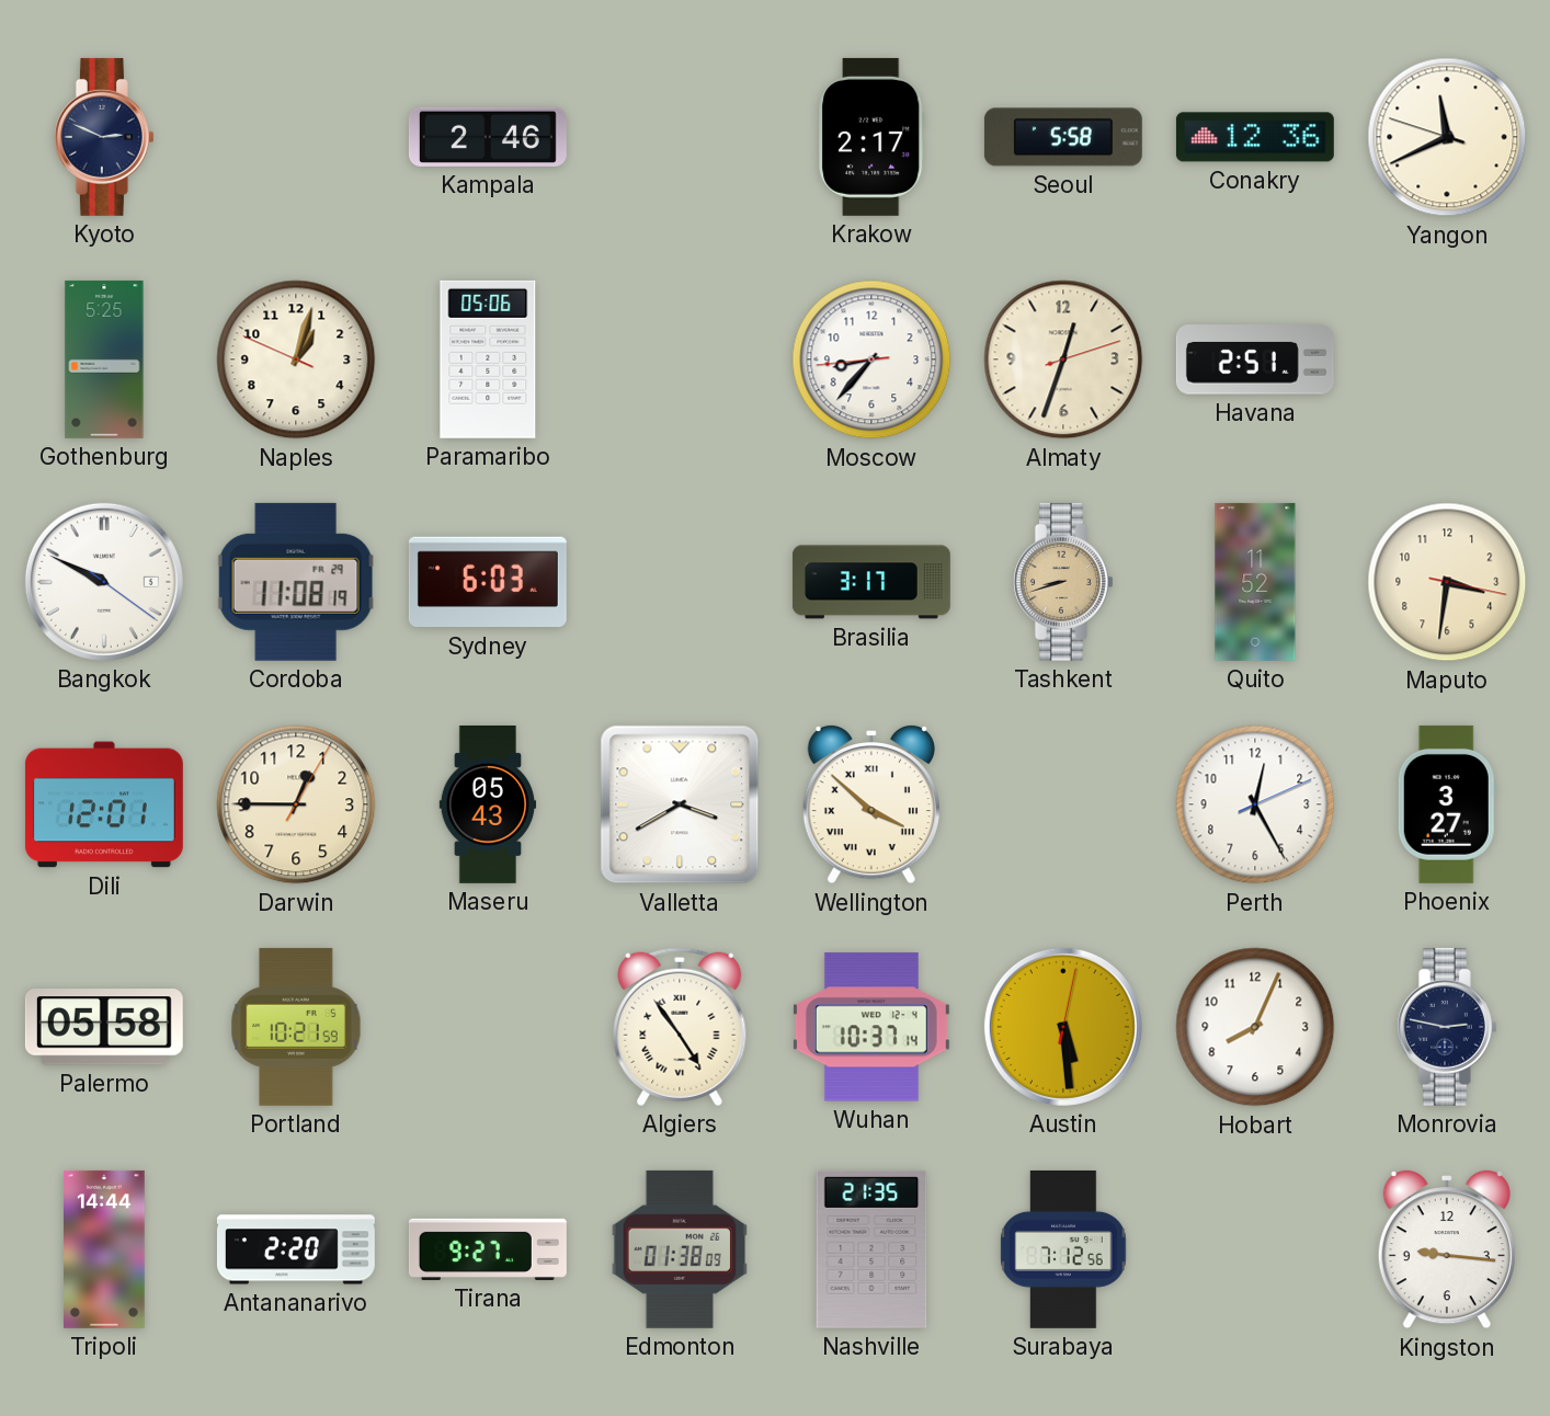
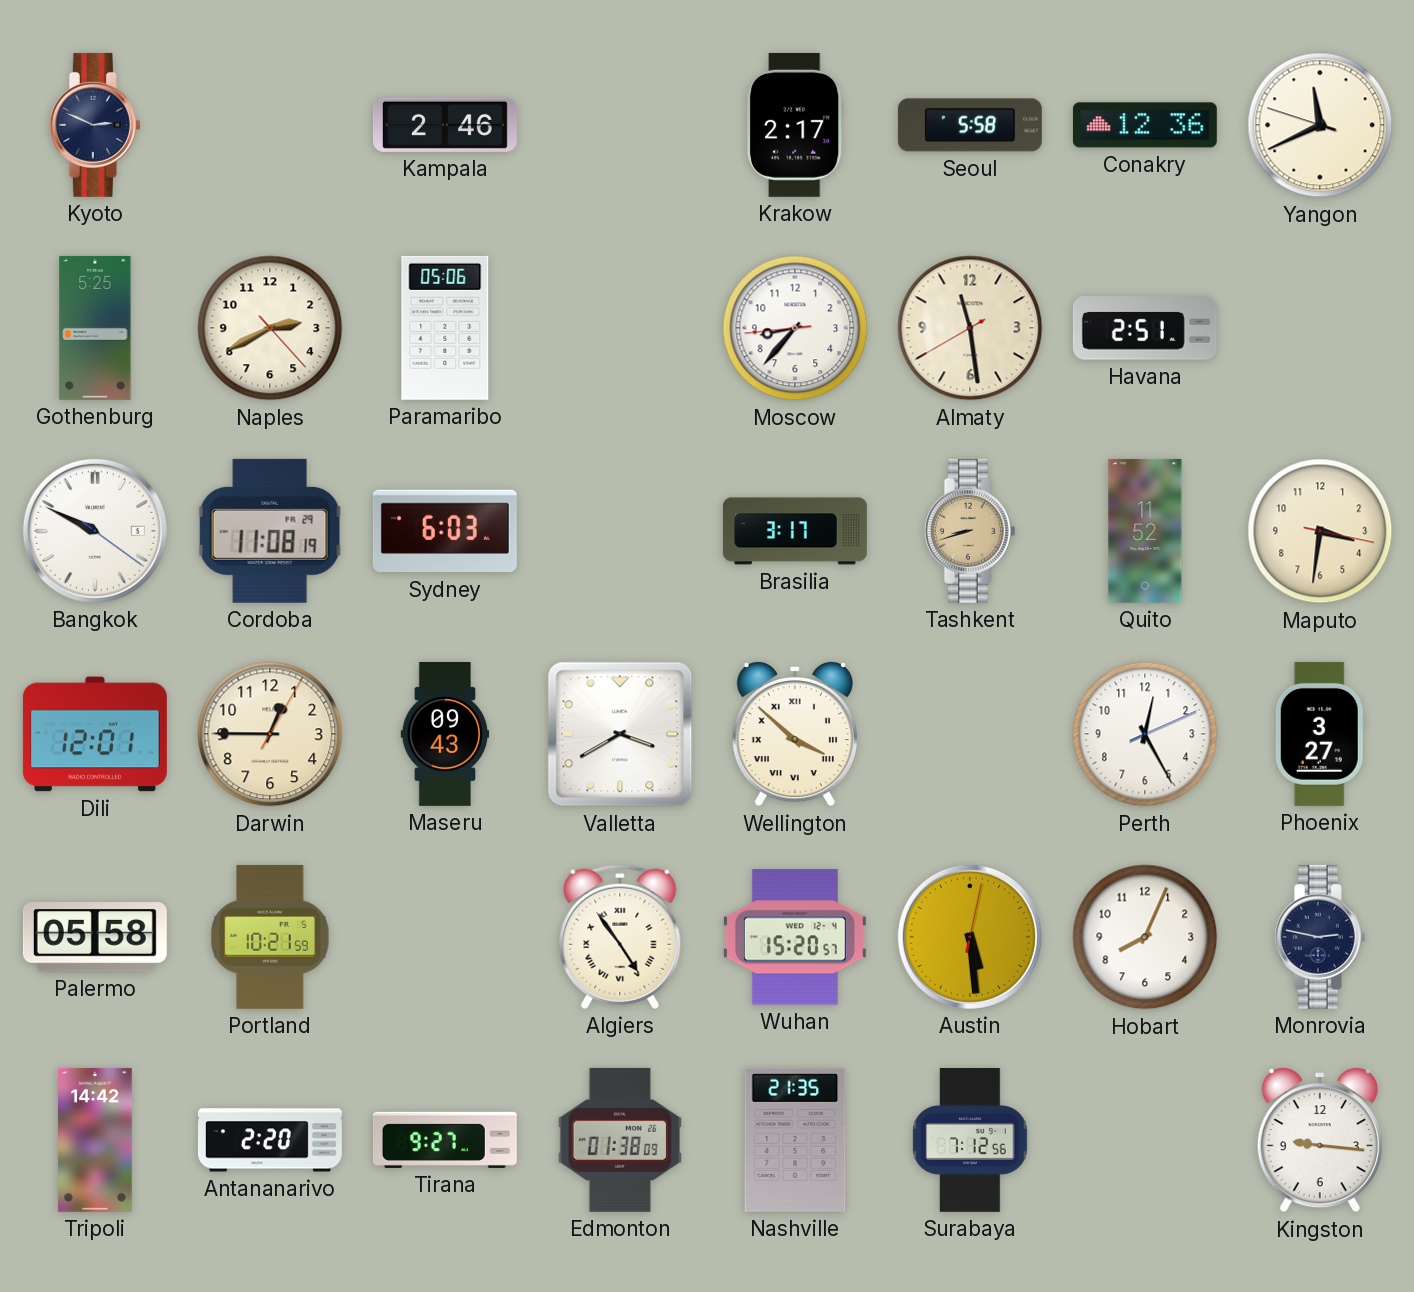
Naples: 1:02 -> 2:40 (270, 328)
Almaty: 12:33 -> 11:28 (970, 328)
Maseru: 05:43 -> 09:43 (445, 734)
Wuhan: 10:37 -> 15:20 (795, 937)
Tripoli: 14:44 -> 14:42 (96, 1140)
